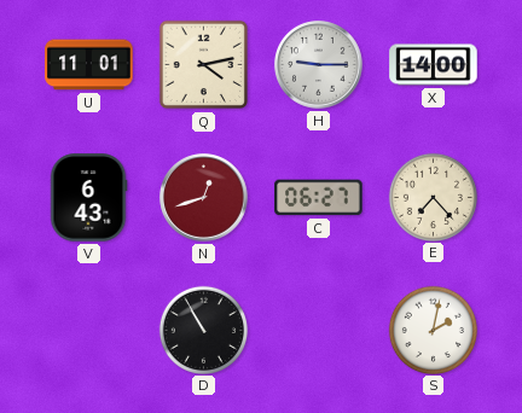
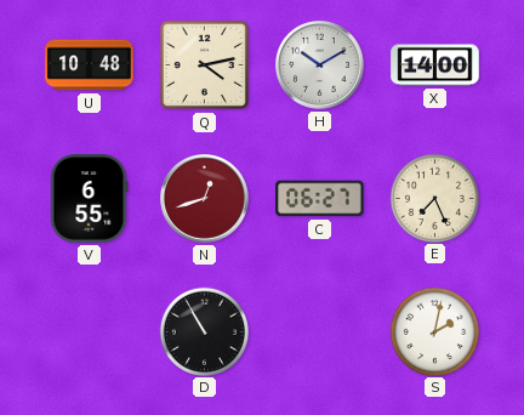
U: 11:01 -> 10:48 (90, 66)
H: 9:15 -> 10:10 (320, 66)
V: 6:43 -> 6:55 (89, 199)
E: 7:23 -> 7:26 (434, 198)
